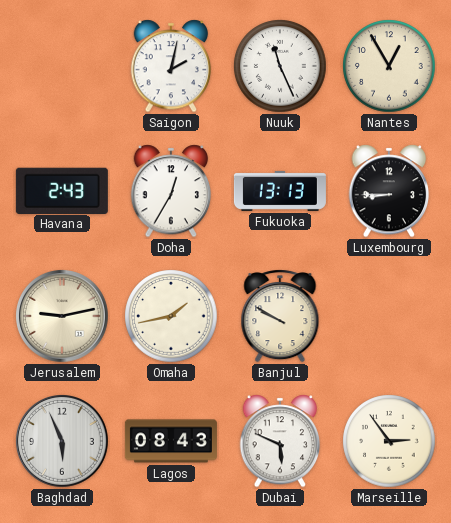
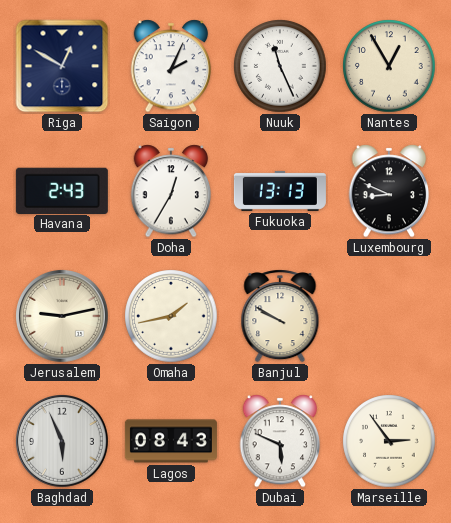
Riga: none -> 12:50 (62, 66)
Saigon: 2:02 -> 2:04 (171, 66)
Luxembourg: 8:45 -> 8:49 (389, 191)
